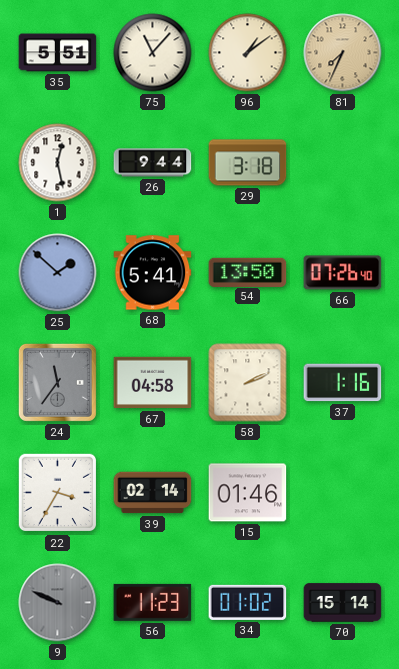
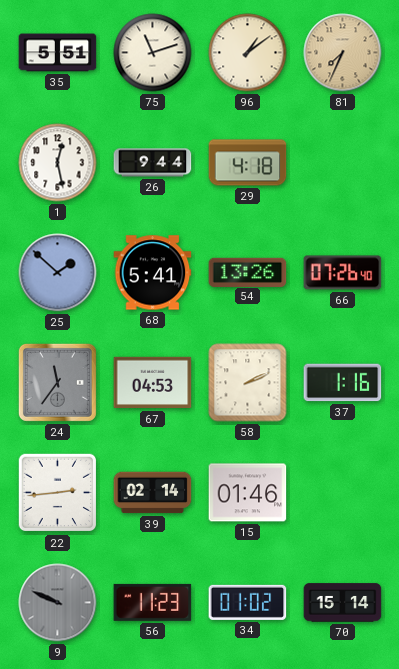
75: 11:07 -> 11:12 (153, 53)
29: 3:18 -> 4:18 (248, 163)
54: 13:50 -> 13:26 (248, 272)
67: 04:58 -> 04:53 (153, 383)
22: 3:35 -> 2:44 (58, 493)
